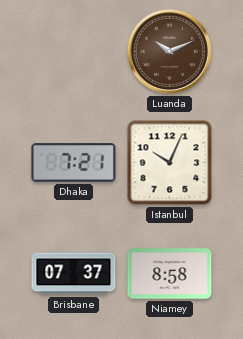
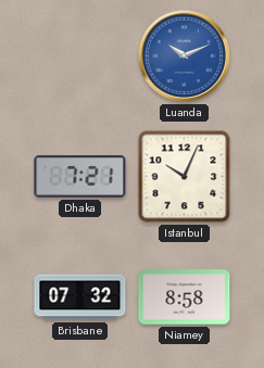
Luanda dial: brown -> blue (184, 55)
Brisbane: 07:37 -> 07:32 (80, 297)
